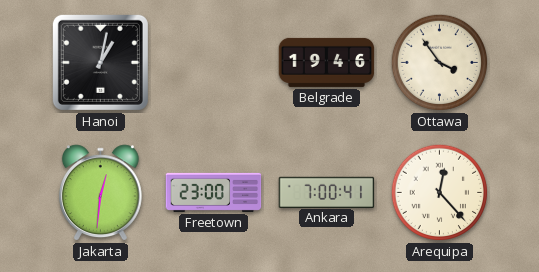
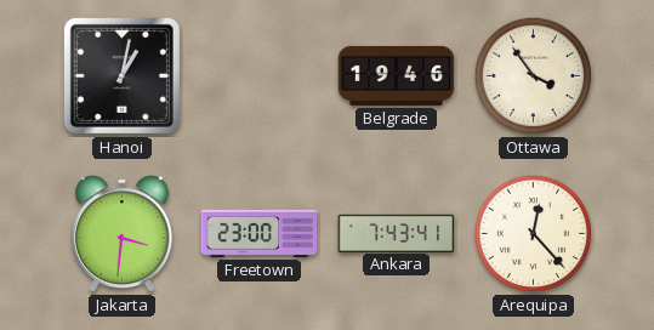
Jakarta: 12:31 -> 3:31 (121, 234)
Ankara: 7:00 -> 7:43 (397, 233)
